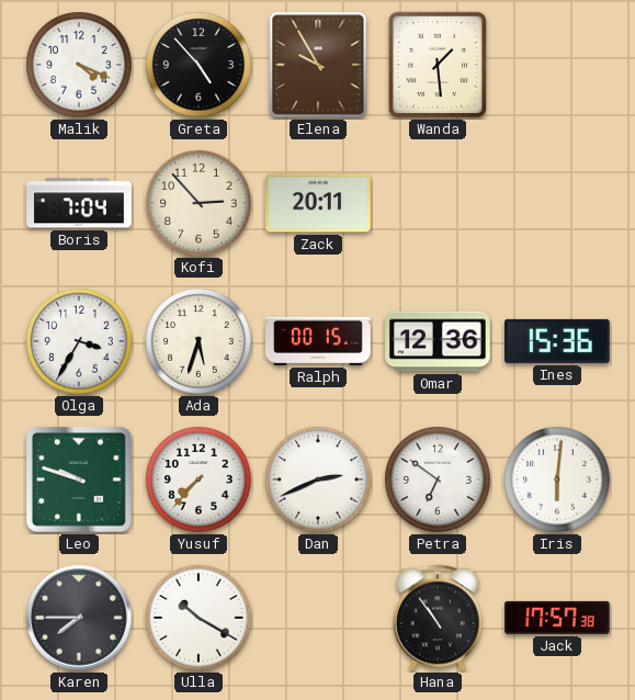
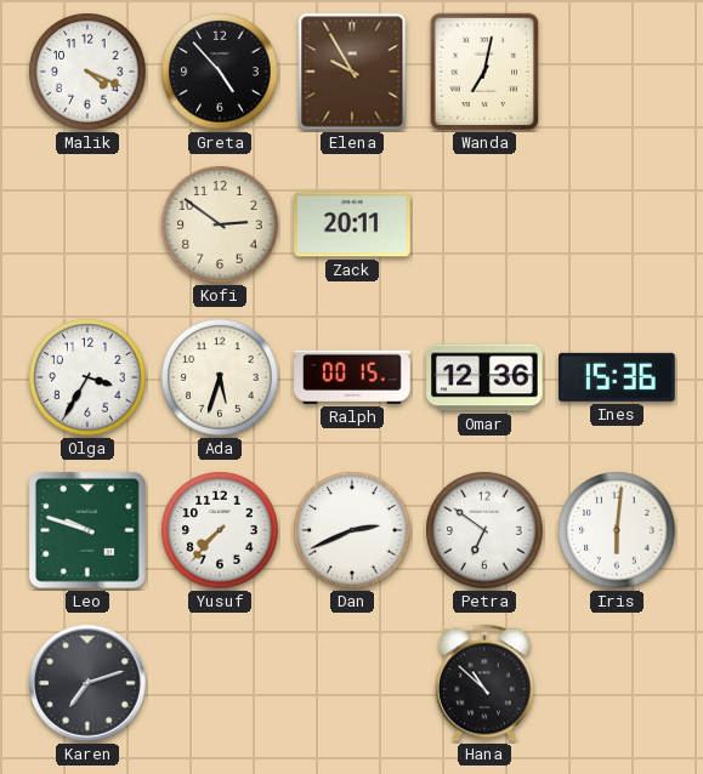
Wanda: 1:29 -> 7:02 (484, 72)
Boris: 7:04 -> none (79, 203)
Kofi: 2:53 -> 2:51 (220, 224)
Karen: 7:45 -> 7:12 (87, 683)
Ulla: 10:20 -> none (199, 618)
Hana: 10:54 -> 10:52 (484, 683)
Jack: 17:57 -> none (557, 618)
